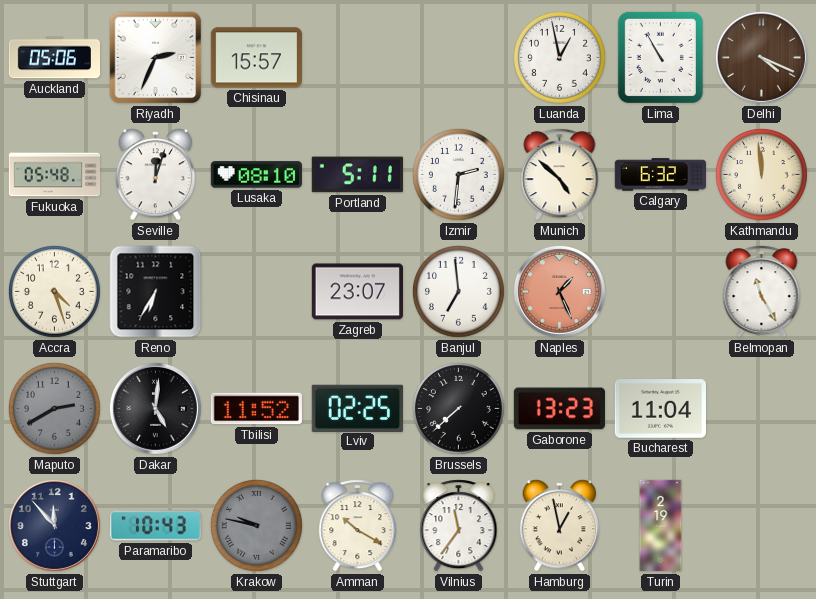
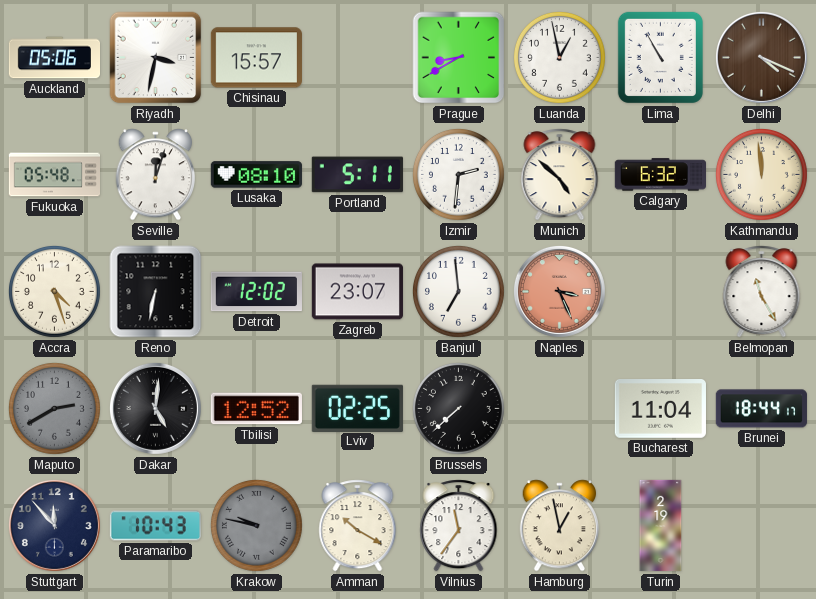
Riyadh: 2:34 -> 3:32 (156, 58)
Prague: none -> 8:40 (459, 58)
Reno: 6:35 -> 6:32 (156, 292)
Detroit: none -> 12:02 (256, 292)
Naples: 1:26 -> 3:26 (559, 291)
Tbilisi: 11:52 -> 12:52 (256, 409)
Gaborone: 13:23 -> none (559, 409)
Brunei: none -> 18:44 (761, 409)
